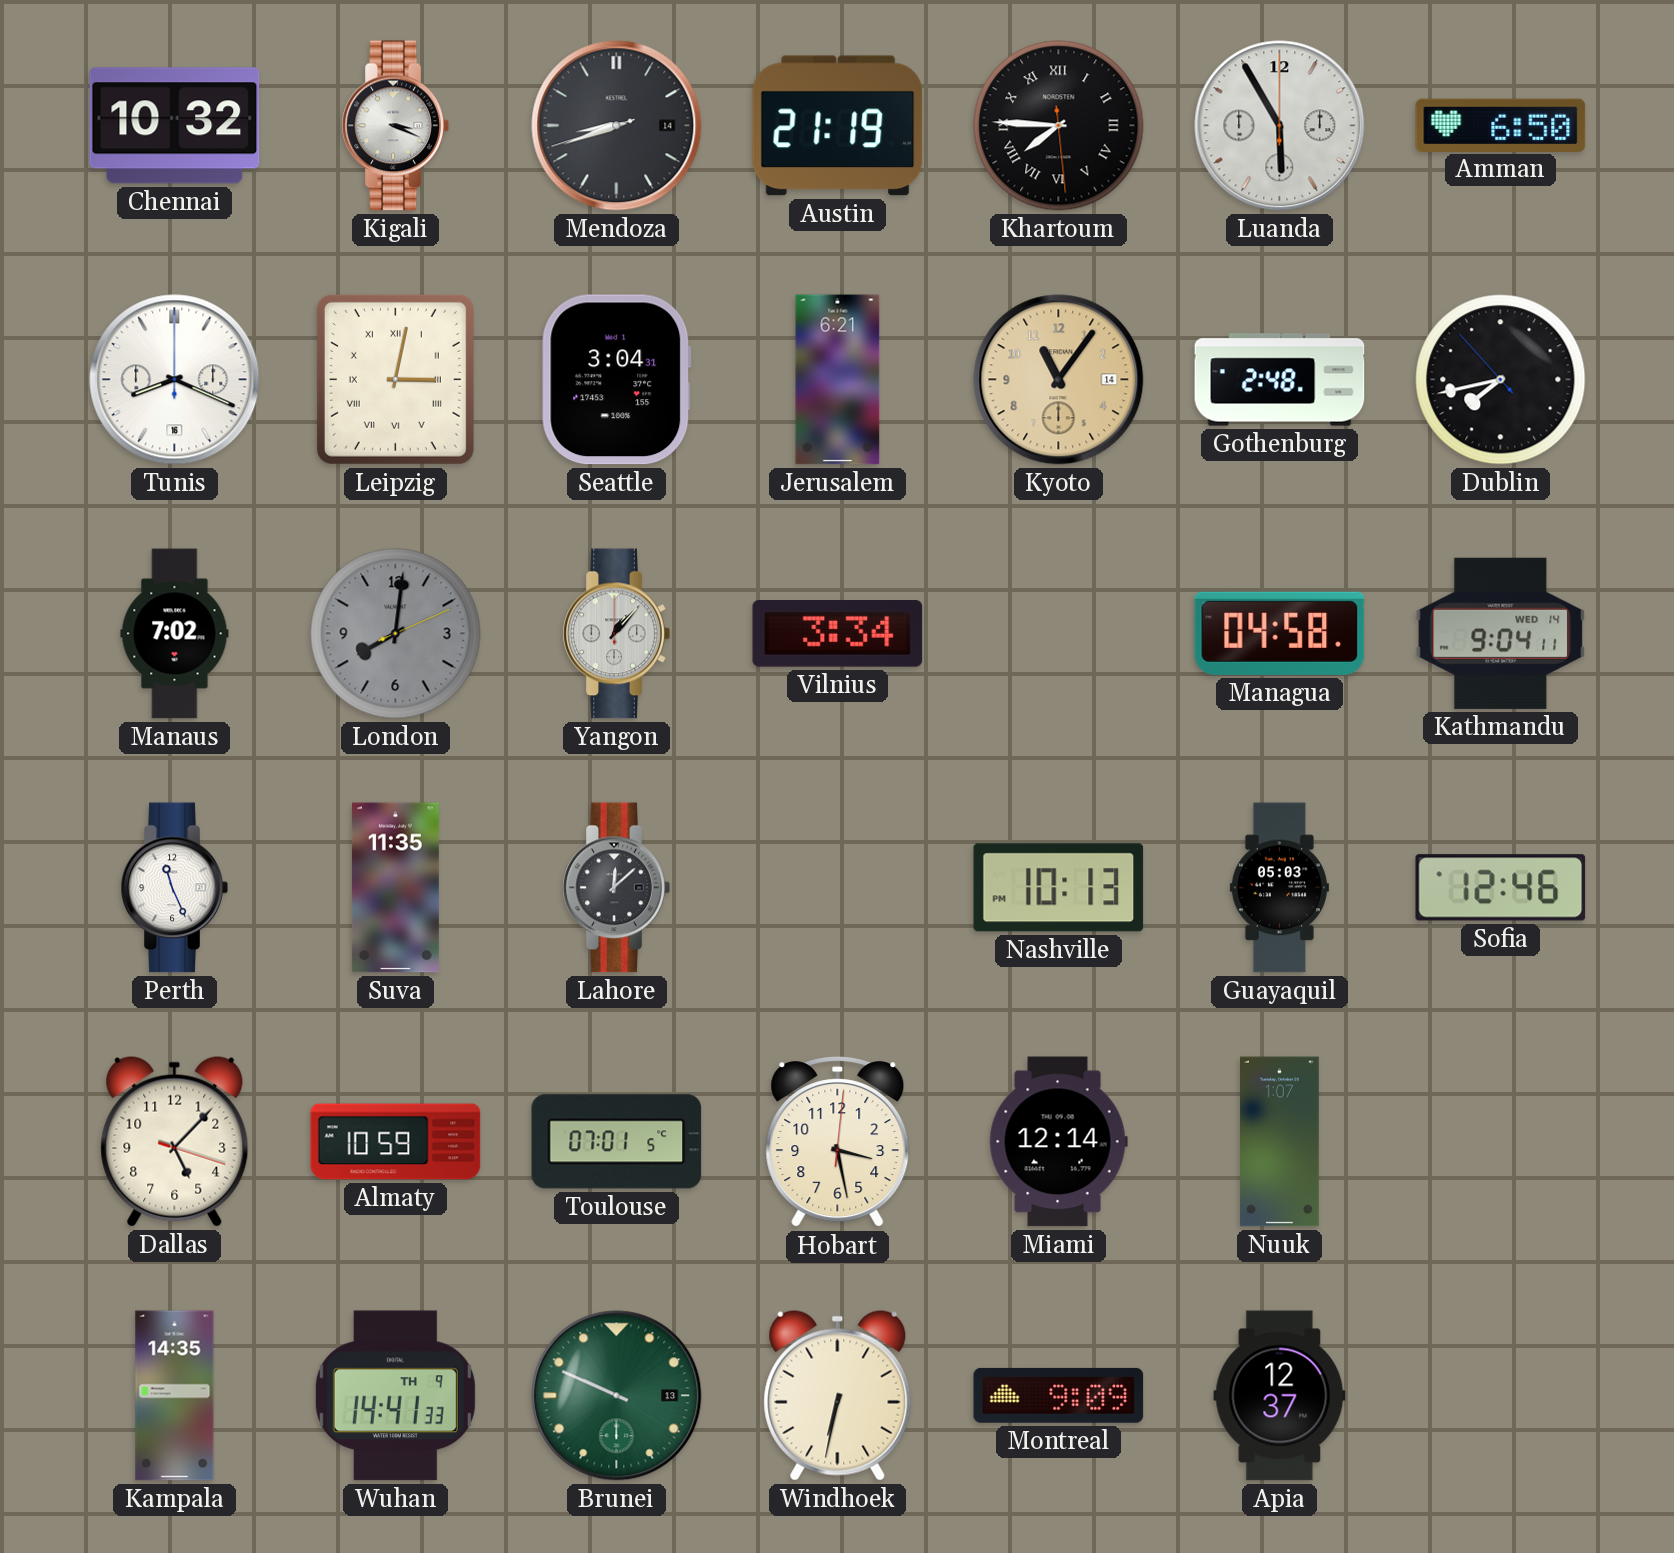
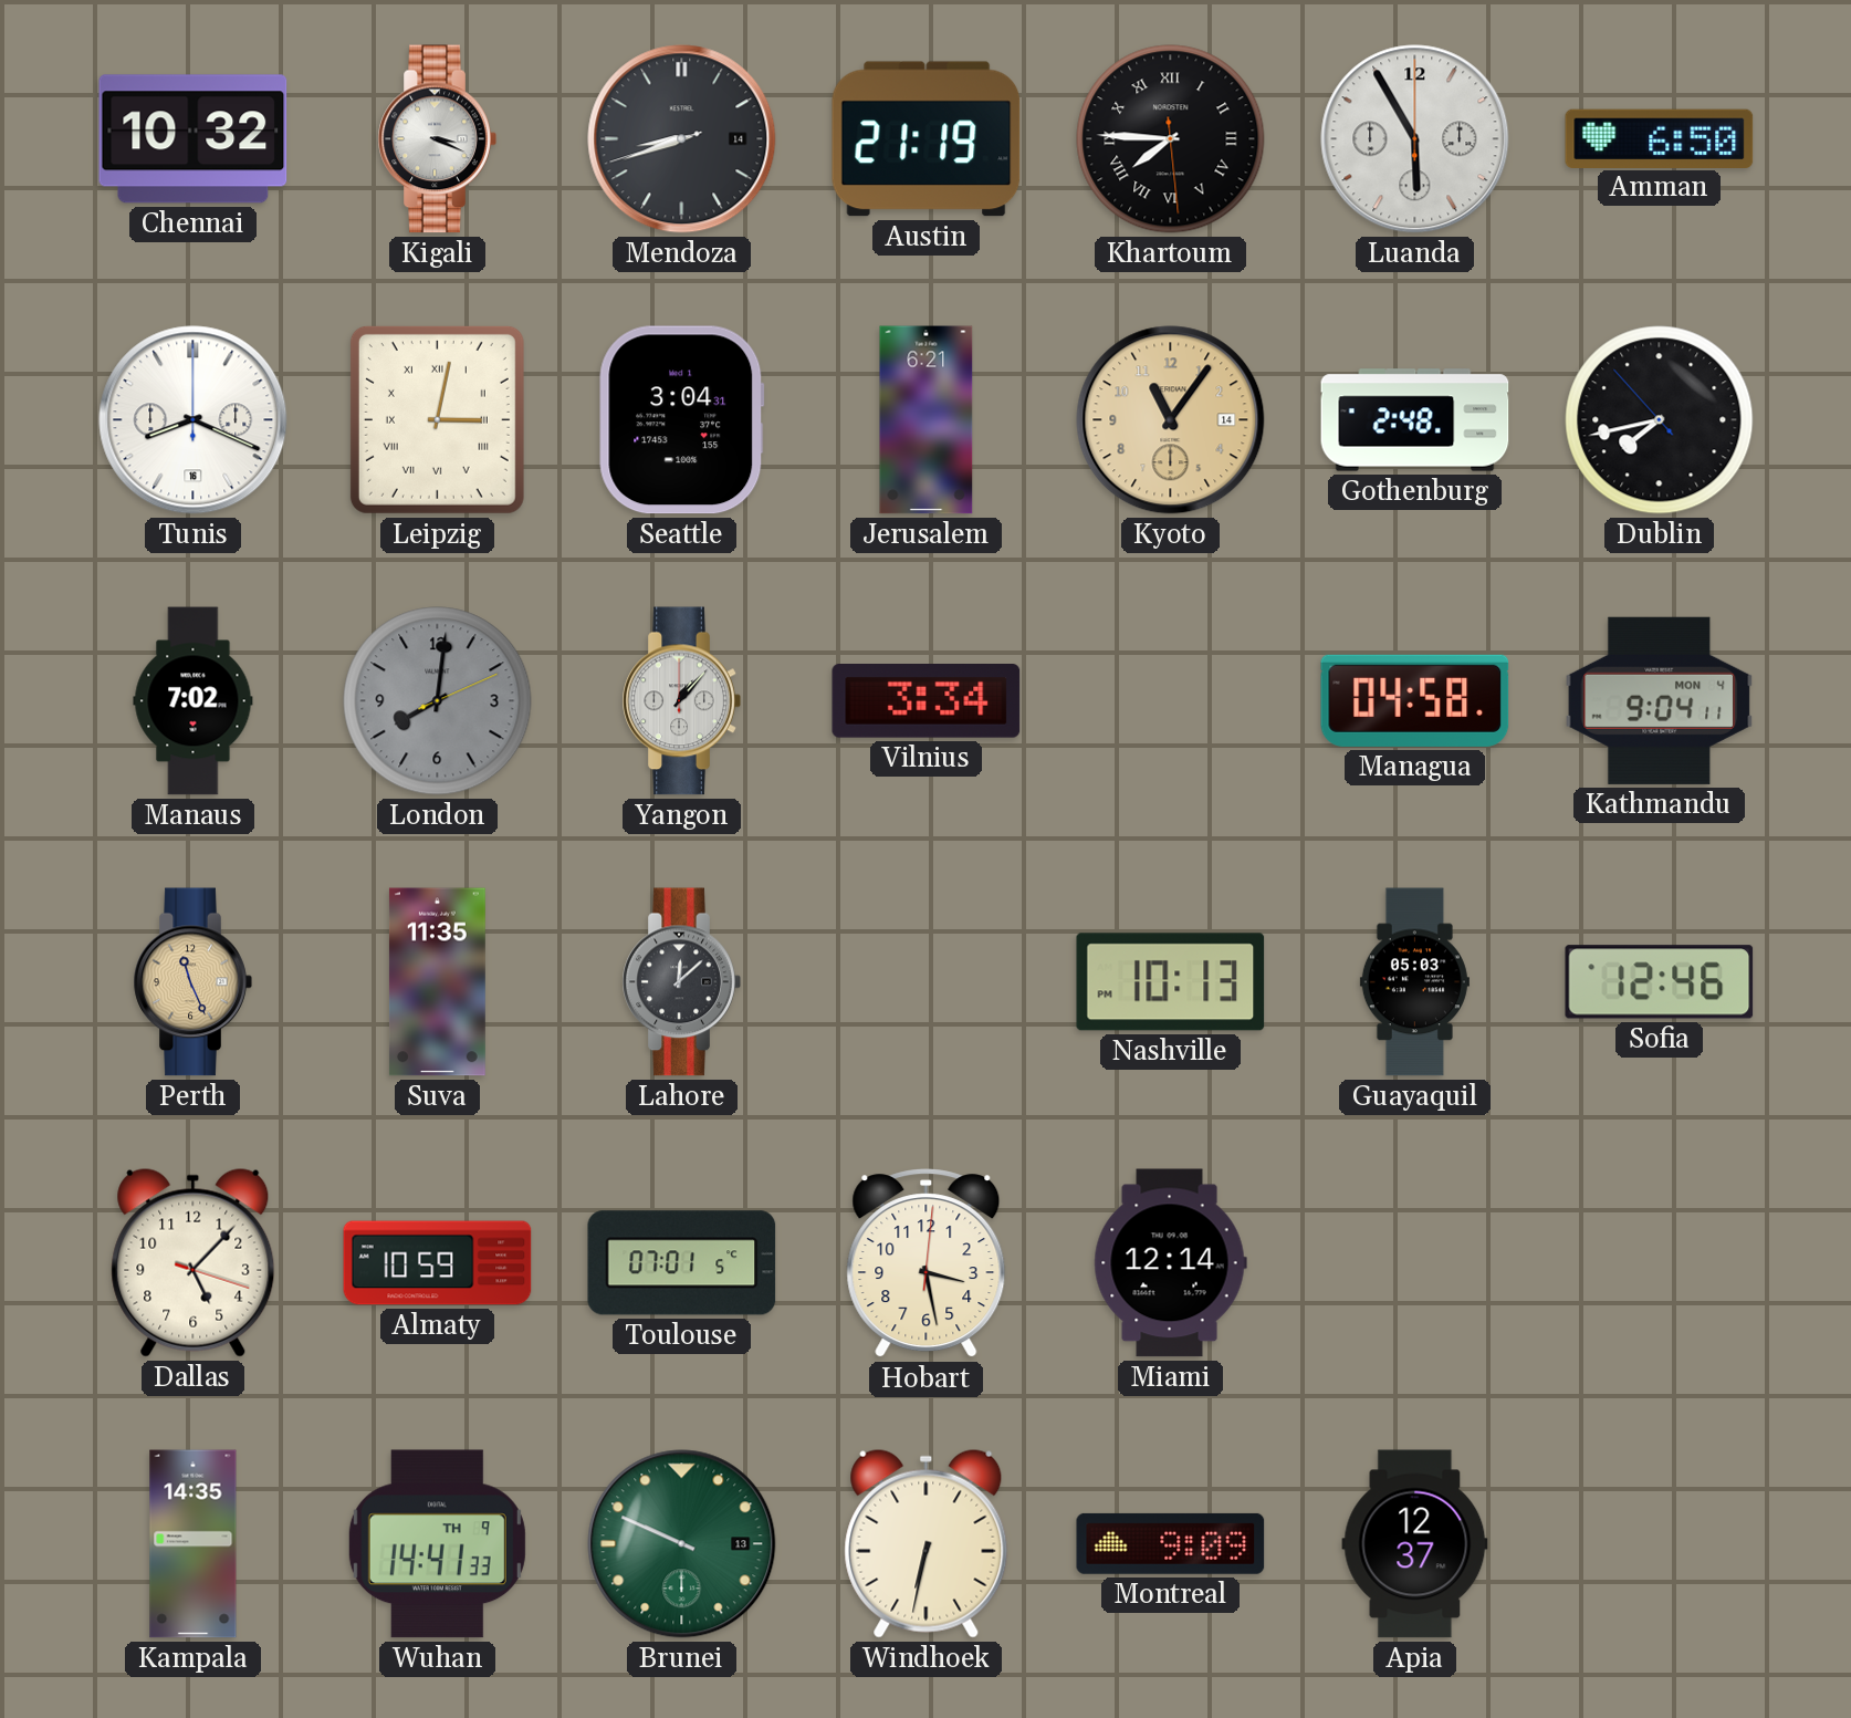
Kathmandu date: WED 14 -> MON 4 (1660, 700)
Perth dial: white -> champagne (192, 982)
Nuuk: 1:07 -> none (1280, 1142)
